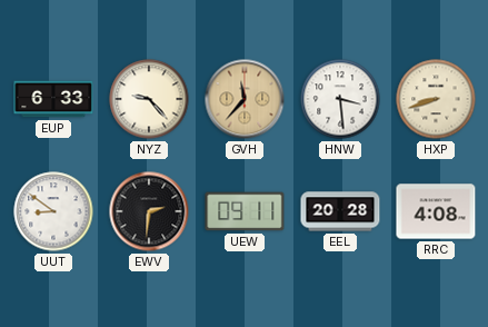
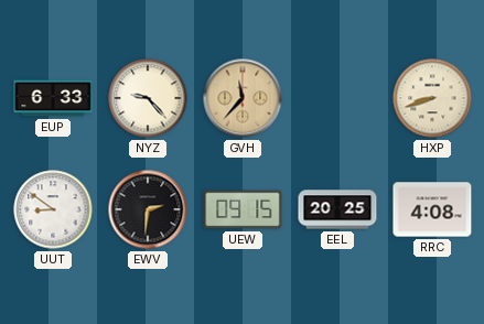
HNW: 3:29 -> none (340, 99)
UEW: 09:11 -> 09:15 (243, 209)
EEL: 20:28 -> 20:25 (337, 209)
